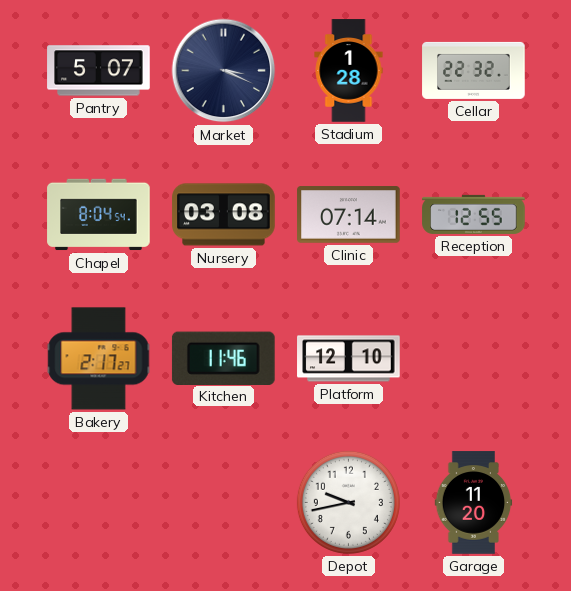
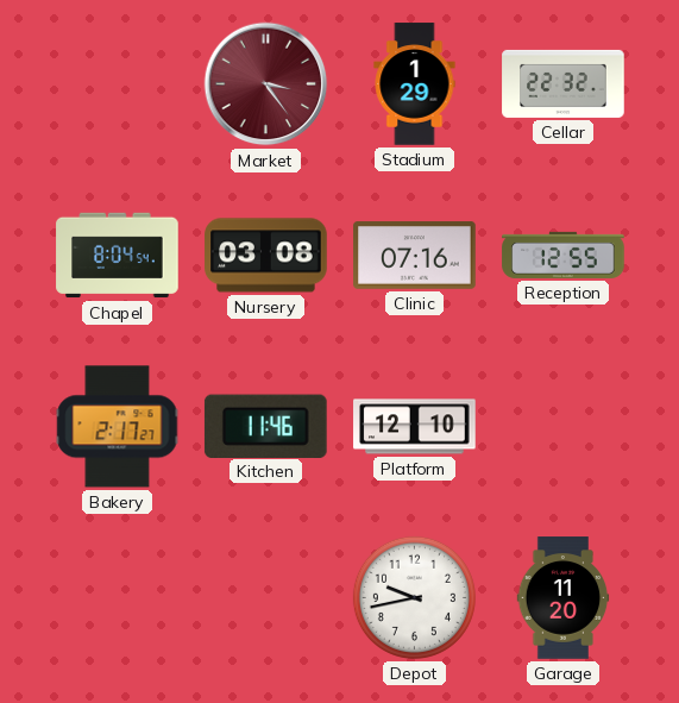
Pantry: 5:07 -> none (99, 71)
Market: 3:19 -> 3:24 (266, 84)
Market dial: navy -> burgundy (266, 84)
Stadium: 1:28 -> 1:29 (415, 84)
Clinic: 07:14 -> 07:16 (415, 256)
